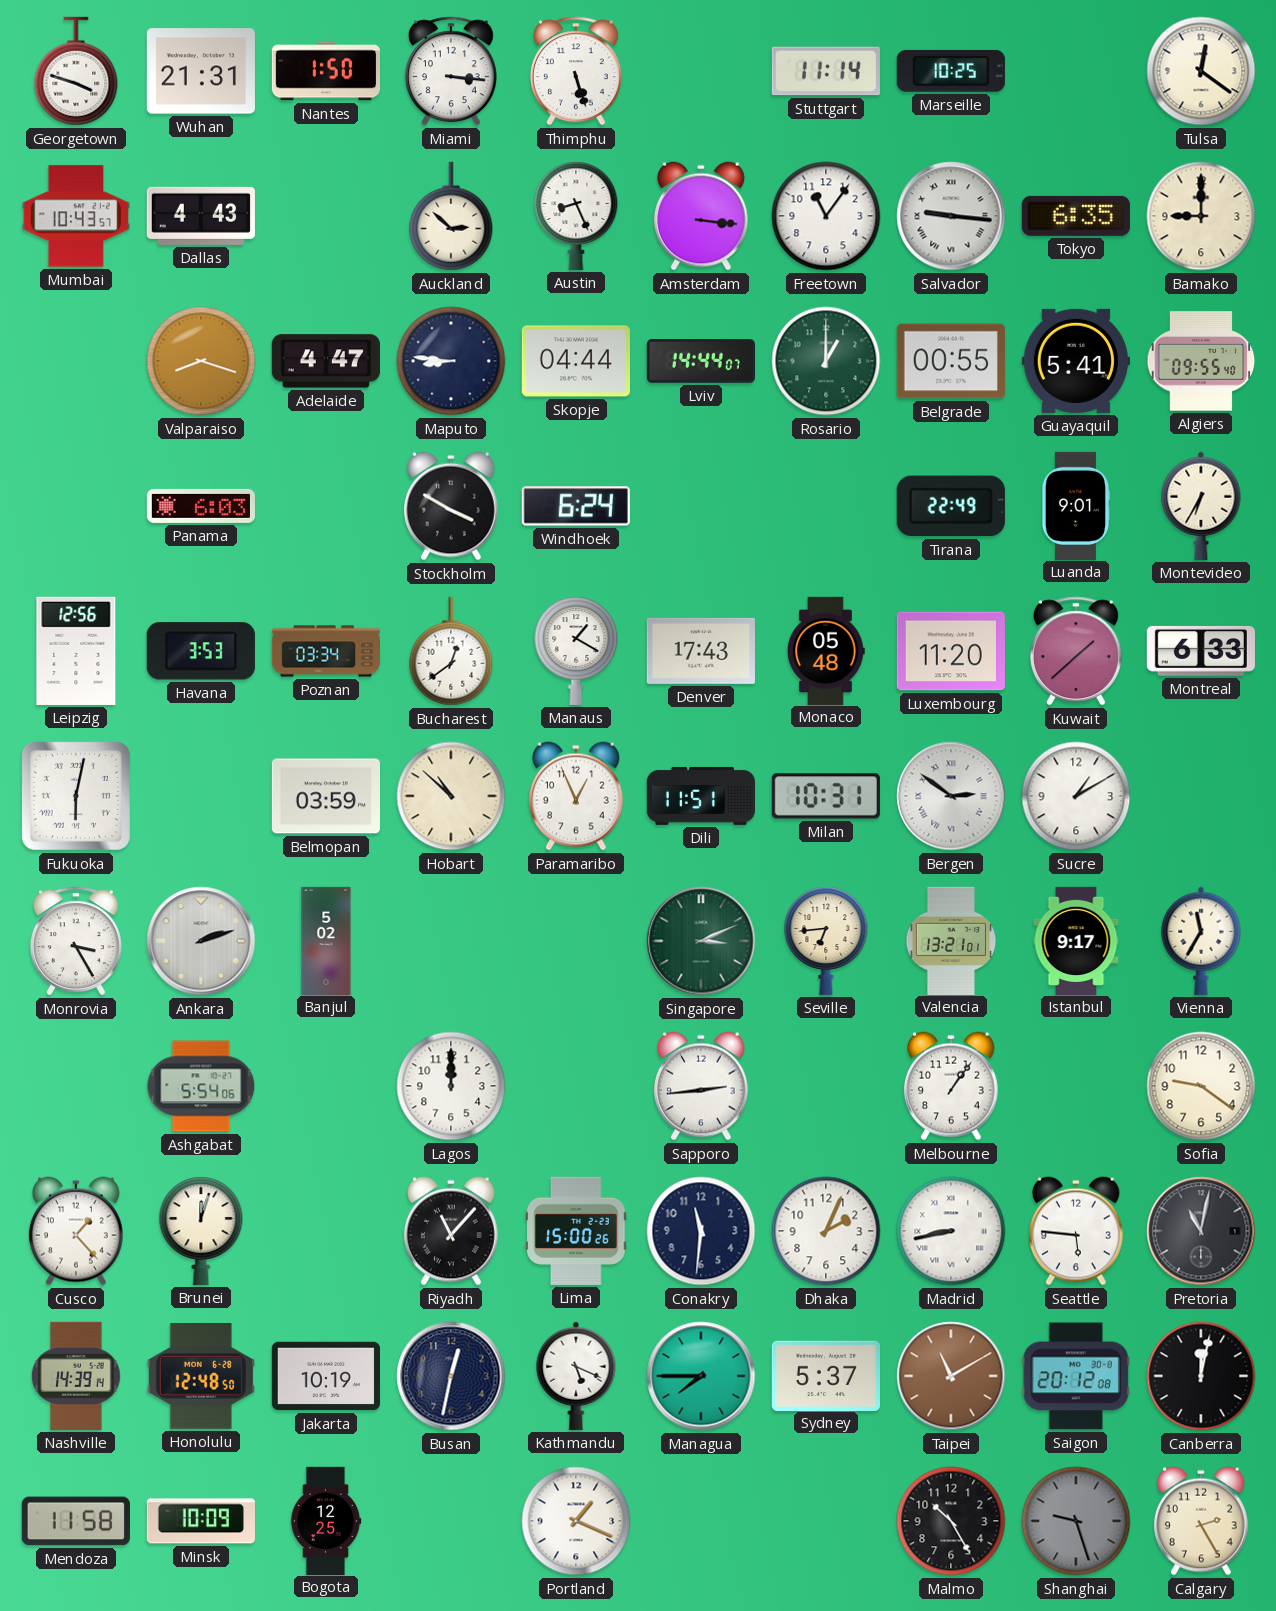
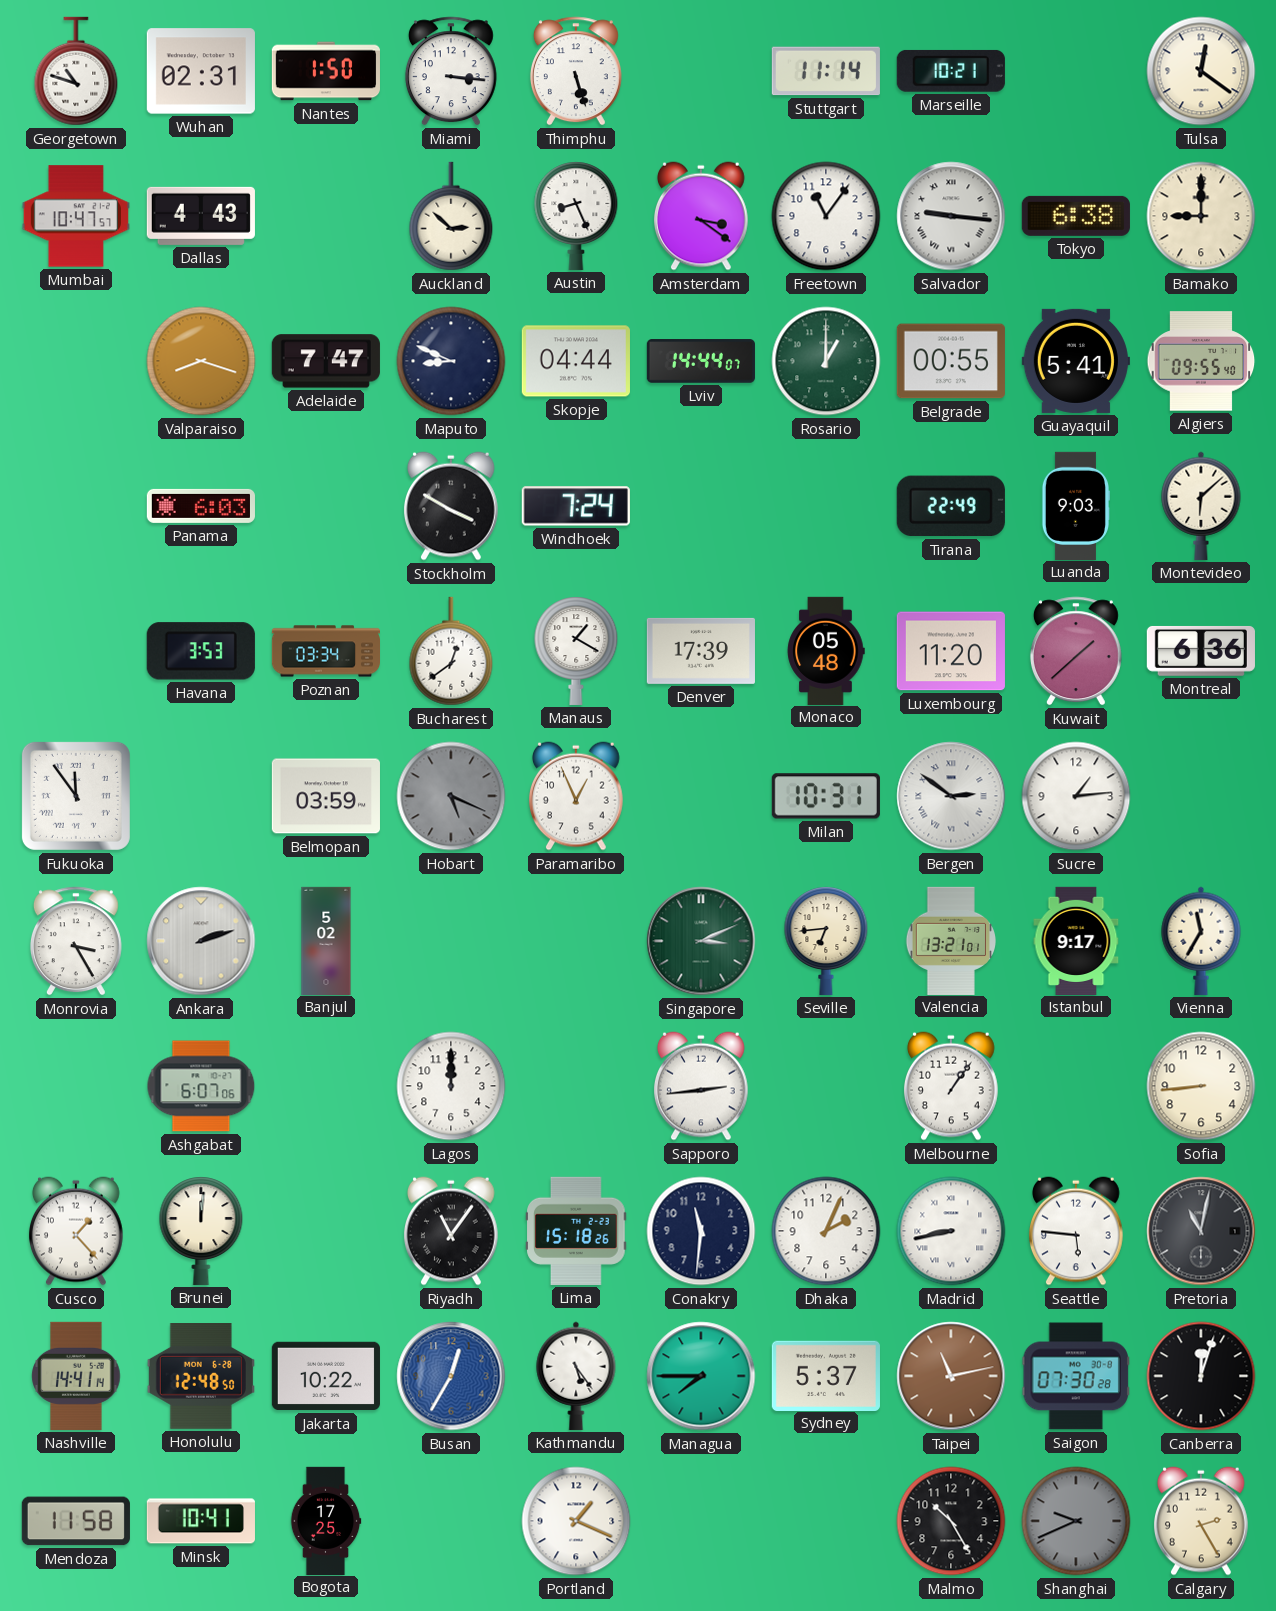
Georgetown: 3:48 -> 10:48 (76, 71)
Wuhan: 21:31 -> 02:31 (201, 71)
Marseille: 10:25 -> 10:21 (951, 71)
Mumbai: 10:43 -> 10:47 (76, 216)
Amsterdam: 3:16 -> 3:21 (701, 216)
Tokyo: 6:35 -> 6:38 (1076, 216)
Adelaide: 4:47 -> 7:47 (326, 361)
Maputo: 8:46 -> 8:49 (451, 361)
Windhoek: 6:24 -> 7:24 (576, 506)
Luanda: 9:01 -> 9:03 (1075, 505)
Montevideo: 6:35 -> 6:08 (1201, 506)
Leipzig: 12:56 -> none (76, 651)
Denver: 17:43 -> 17:39 (701, 651)
Montreal: 6:33 -> 6:36 (1201, 651)
Fukuoka: 6:02 -> 11:54 (76, 796)
Hobart: 10:52 -> 5:19 (451, 796)
Hobart dial: cream -> grey (451, 796)
Dili: 11:51 -> none (701, 796)
Sucre: 1:10 -> 1:14 (1076, 796)
Ashgabat: 5:54 -> 6:07 (201, 1086)
Sofia: 9:21 -> 8:44 (1201, 1086)
Brunei: 12:03 -> 12:01 (201, 1231)
Riyadh: 11:07 -> 11:06 (451, 1231)
Lima: 15:00 -> 15:18 (576, 1231)
Nashville: 14:39 -> 14:41 (76, 1376)
Jakarta: 10:19 -> 10:22 (326, 1376)
Busan: 12:32 -> 12:35 (451, 1376)
Busan dial: navy -> blue (451, 1376)
Kathmandu: 5:19 -> 5:24 (576, 1376)
Taipei: 11:10 -> 11:13 (951, 1376)
Saigon: 20:12 -> 07:30 (1076, 1376)
Canberra: 12:02 -> 12:03 (1201, 1376)
Minsk: 10:09 -> 10:41 (201, 1521)
Bogota: 12:25 -> 17:25 (326, 1520)
Shanghai: 9:27 -> 9:41 (1076, 1521)
